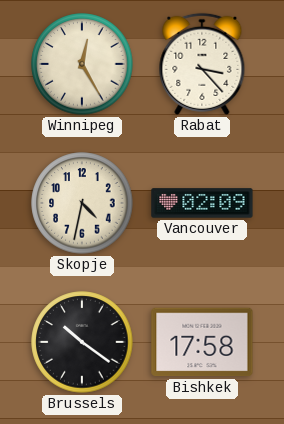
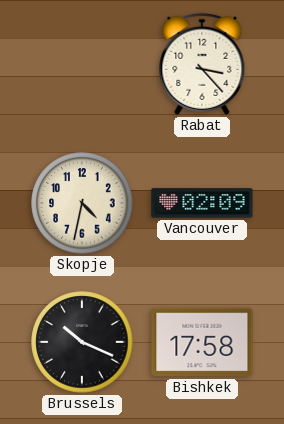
Winnipeg: 12:25 -> none (82, 64)
Brussels: 10:21 -> 10:19 (82, 342)
